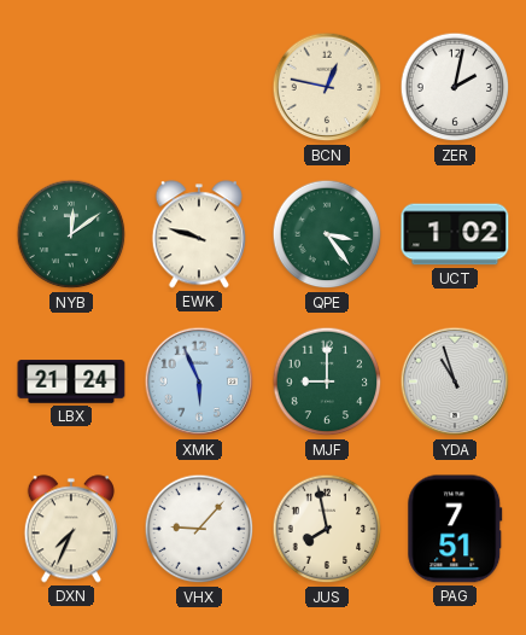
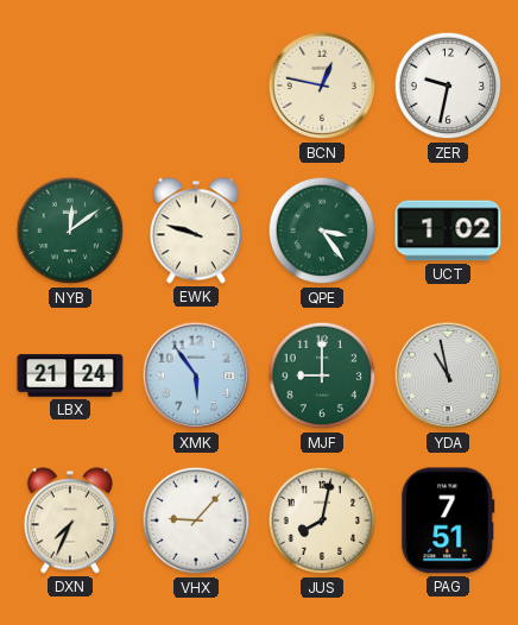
ZER: 2:02 -> 9:32 (448, 86)
XMK: 5:56 -> 5:54 (196, 375)
YDA: 10:57 -> 10:58 (448, 375)
JUS: 7:58 -> 8:02 (322, 520)
